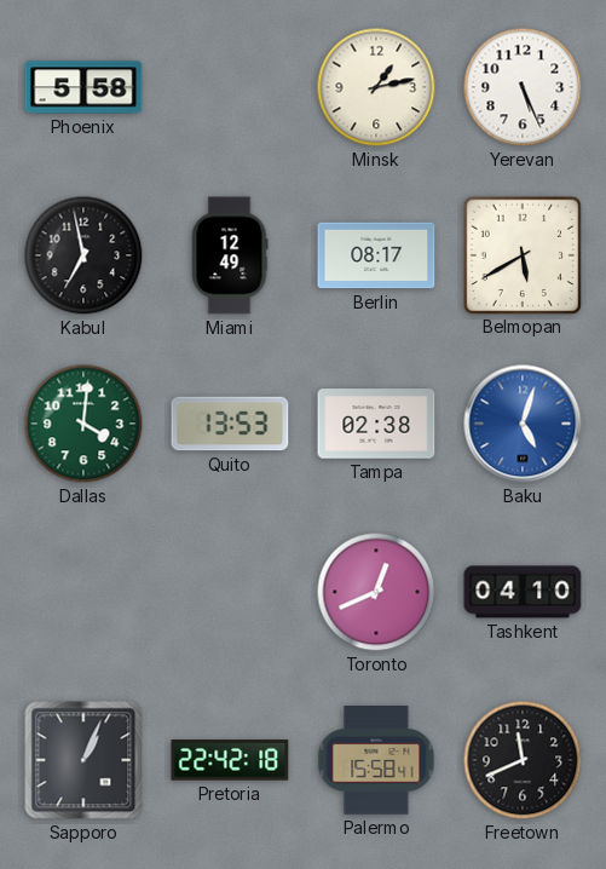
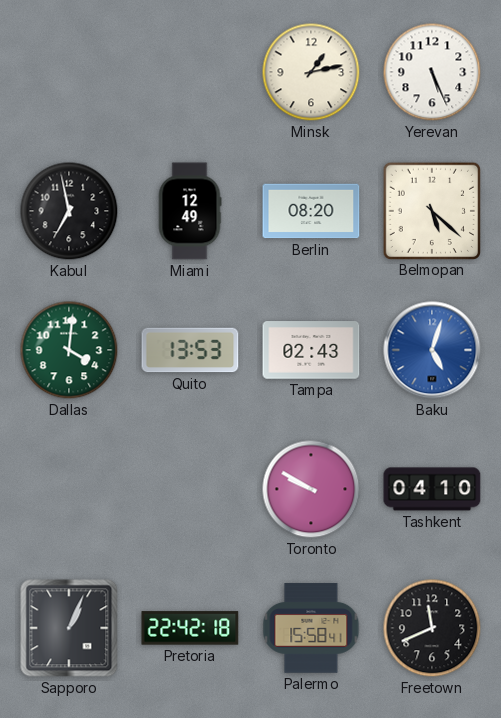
Phoenix: 5:58 -> none (83, 87)
Berlin: 08:17 -> 08:20 (311, 211)
Belmopan: 5:40 -> 5:22 (431, 210)
Tampa: 02:38 -> 02:43 (311, 350)
Toronto: 12:41 -> 9:50 (311, 489)
